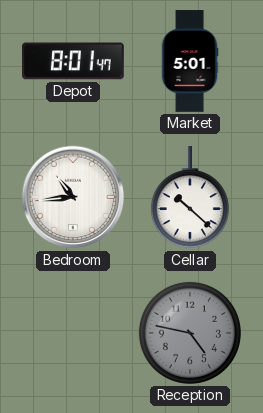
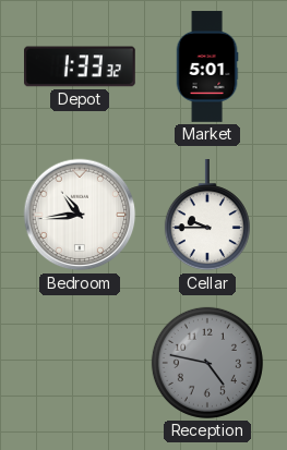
Depot: 8:01 -> 1:33 (81, 66)
Cellar: 10:22 -> 9:45 (207, 216)
